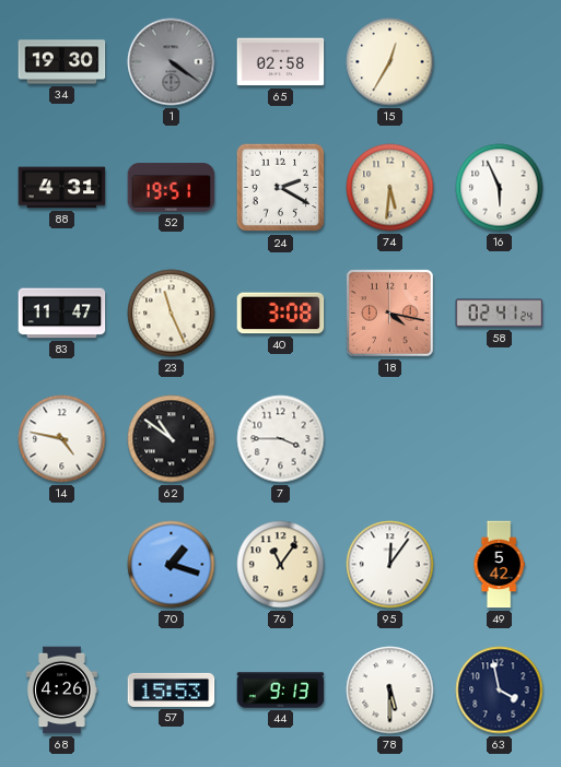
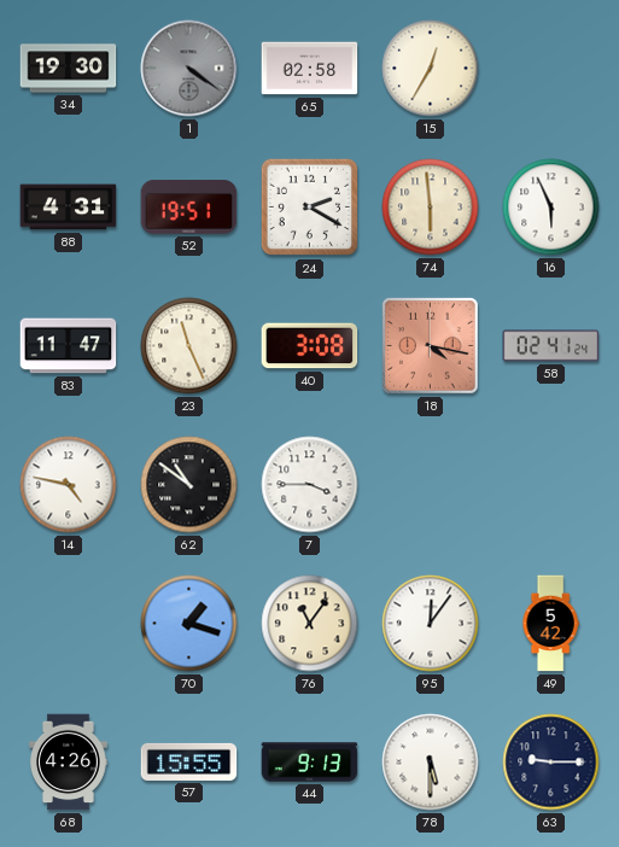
74: 5:31 -> 5:59 (431, 208)
57: 15:53 -> 15:55 (189, 761)
63: 3:58 -> 9:15 (551, 763)
